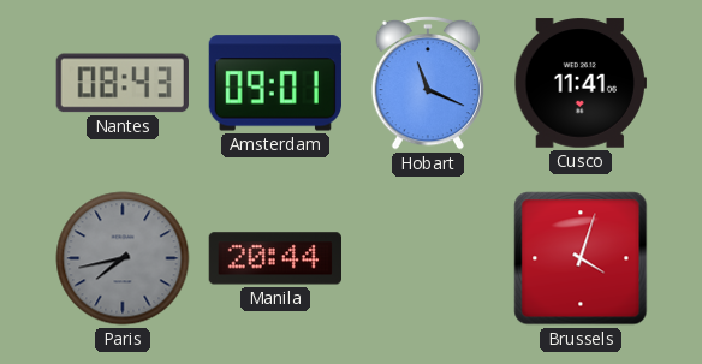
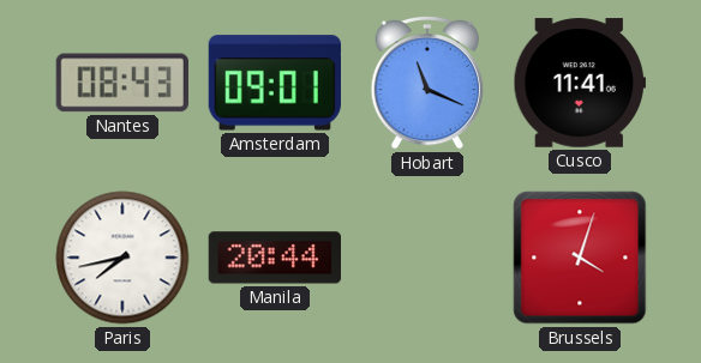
Paris dial: grey -> white (122, 258)
